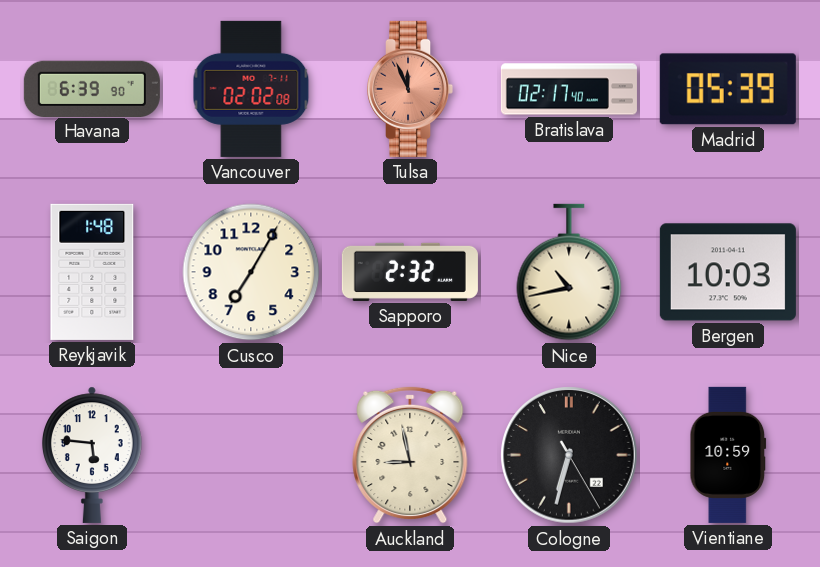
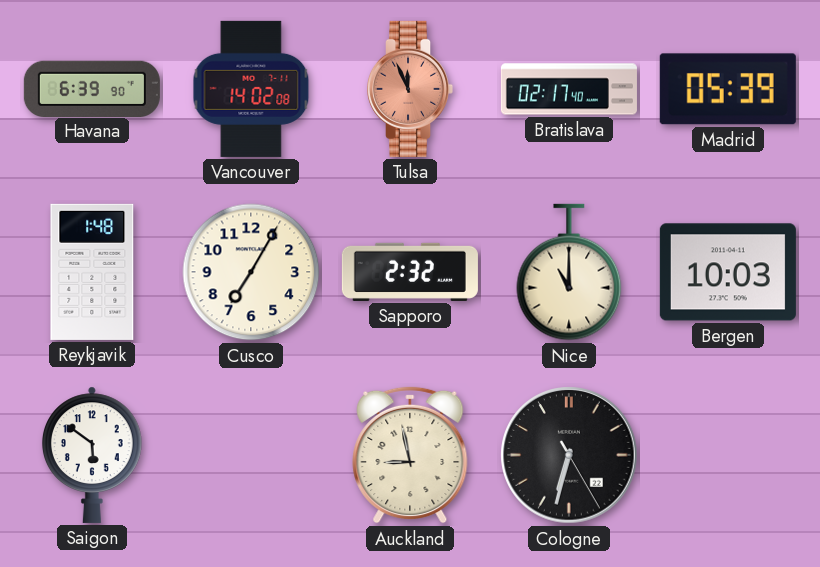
Vancouver: 02:02 -> 14:02 (251, 89)
Nice: 10:43 -> 11:00 (569, 272)
Saigon: 5:46 -> 5:51 (92, 455)
Vientiane: 10:59 -> none (728, 455)
